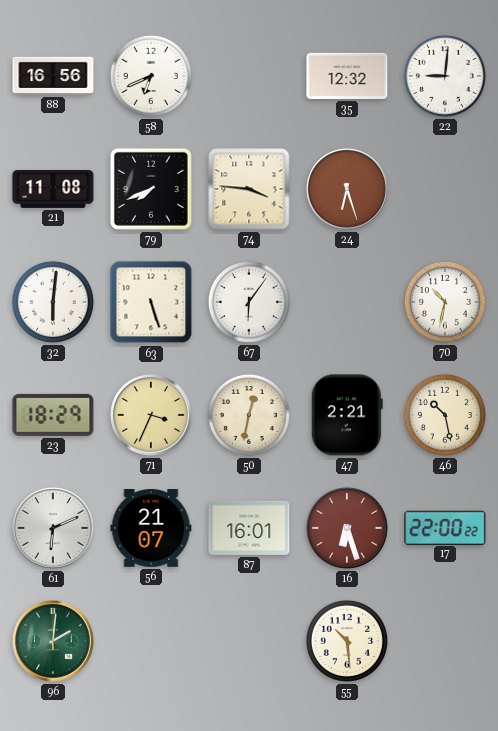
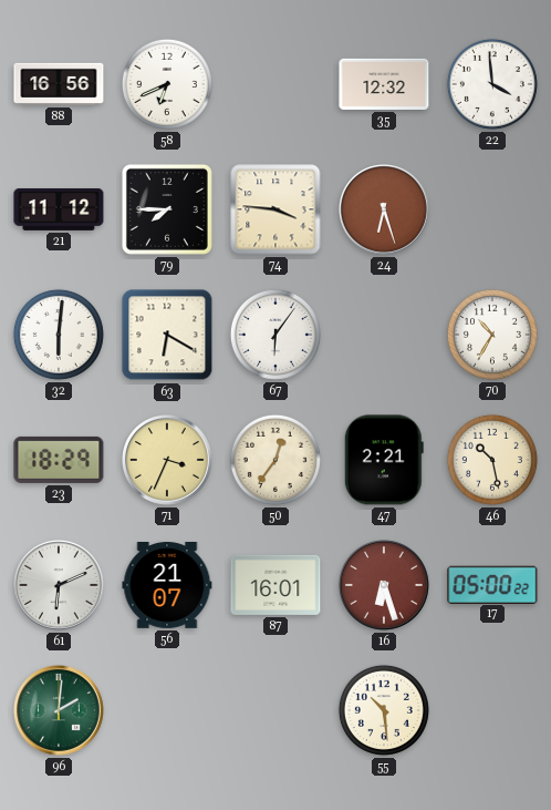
22: 9:01 -> 3:59 (492, 84)
21: 11:08 -> 11:12 (59, 209)
79: 7:41 -> 7:45 (167, 209)
63: 5:27 -> 6:20 (167, 335)
70: 10:32 -> 10:35 (492, 335)
50: 12:32 -> 12:36 (275, 460)
17: 22:00 -> 05:00 (492, 584)
